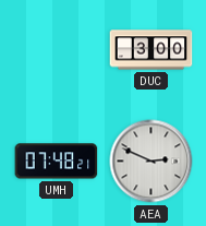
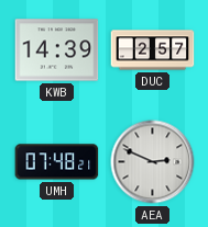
KWB: none -> 14:39 (57, 50)
DUC: 3:00 -> 2:57 (153, 50)
